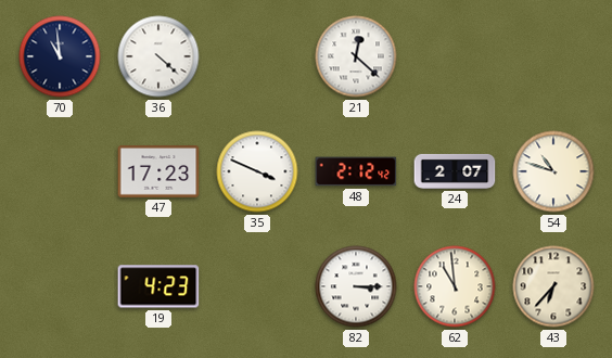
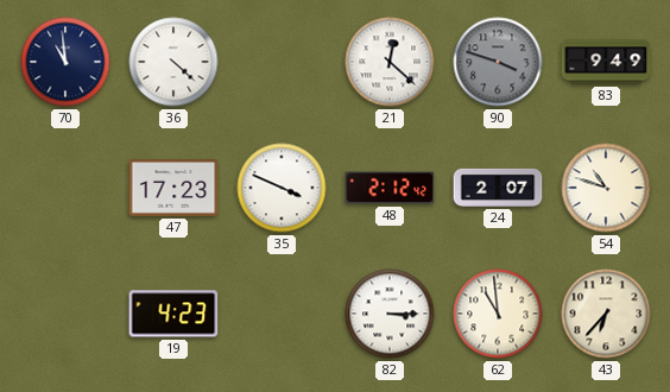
90: none -> 3:48 (498, 62)
83: none -> 9:49 (606, 62)
